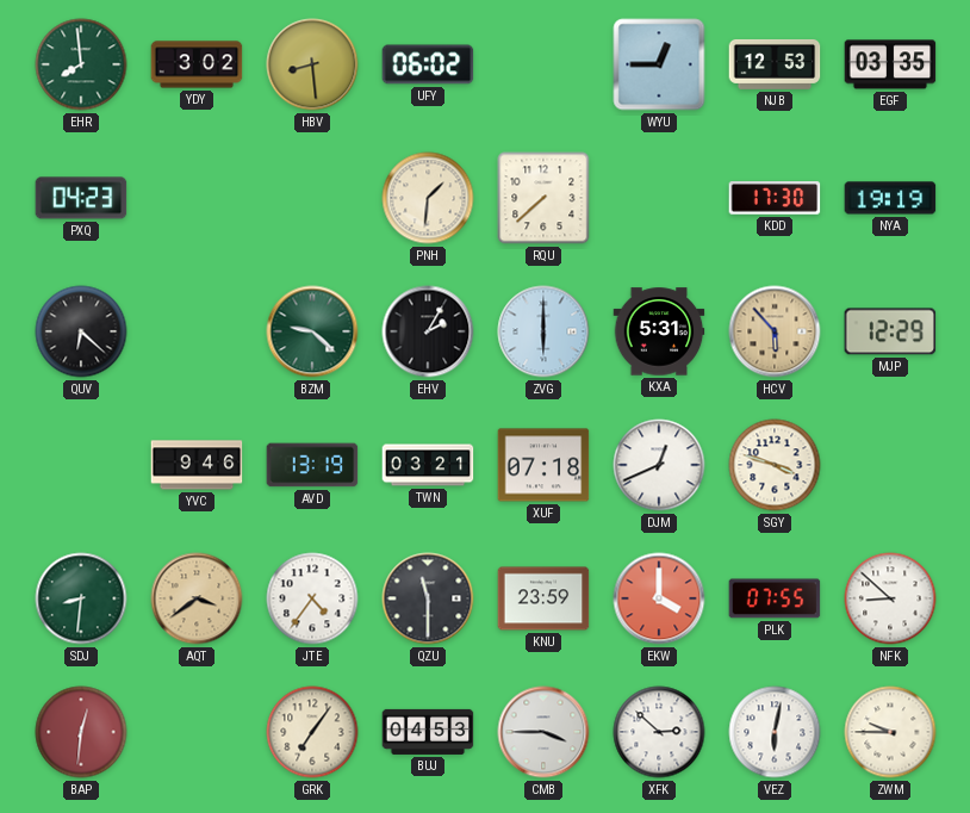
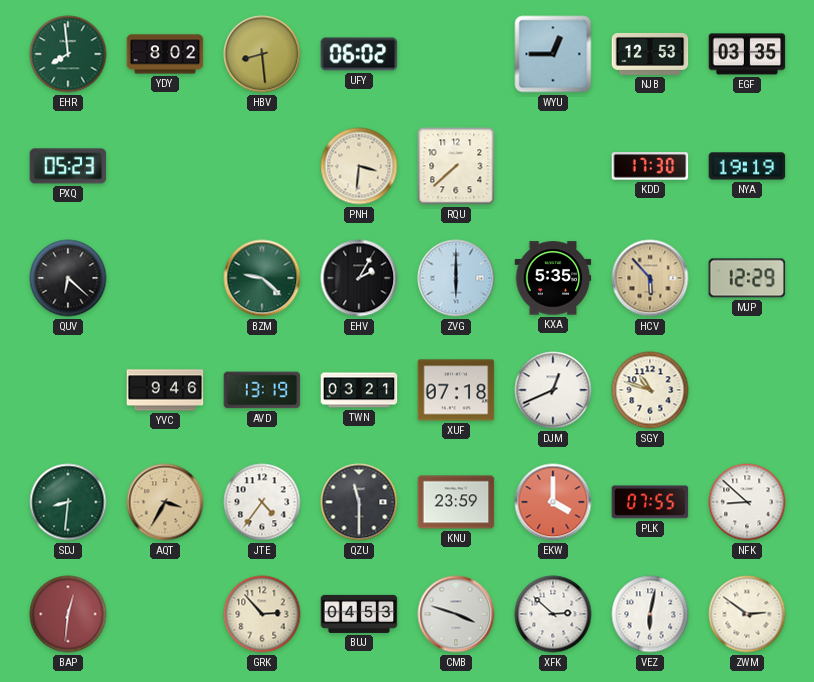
YDY: 3:02 -> 8:02 (165, 54)
PXQ: 04:23 -> 05:23 (68, 166)
PNH: 1:31 -> 3:31 (359, 166)
KXA: 5:31 -> 5:35 (553, 278)
SGY: 3:48 -> 10:48 (650, 390)
AQT: 3:39 -> 3:35 (165, 502)
GRK: 7:06 -> 2:53 (262, 614)
CMB: 3:45 -> 3:48 (456, 614)
ZWM: 9:45 -> 2:51 (747, 614)
